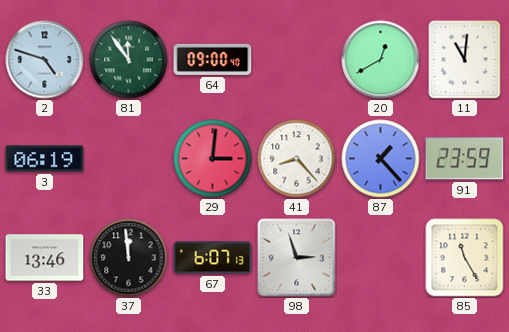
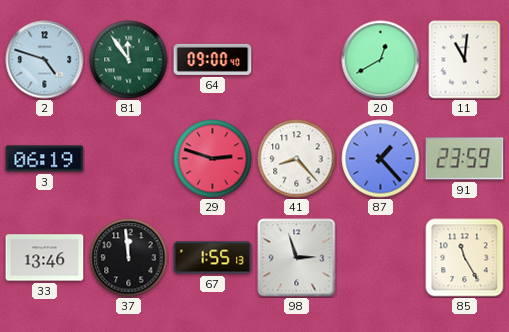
29: 3:01 -> 2:48 (213, 159)
67: 6:07 -> 1:55 (213, 258)
